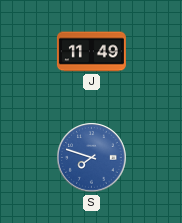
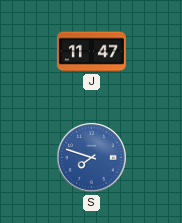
J: 11:49 -> 11:47 (91, 52)
